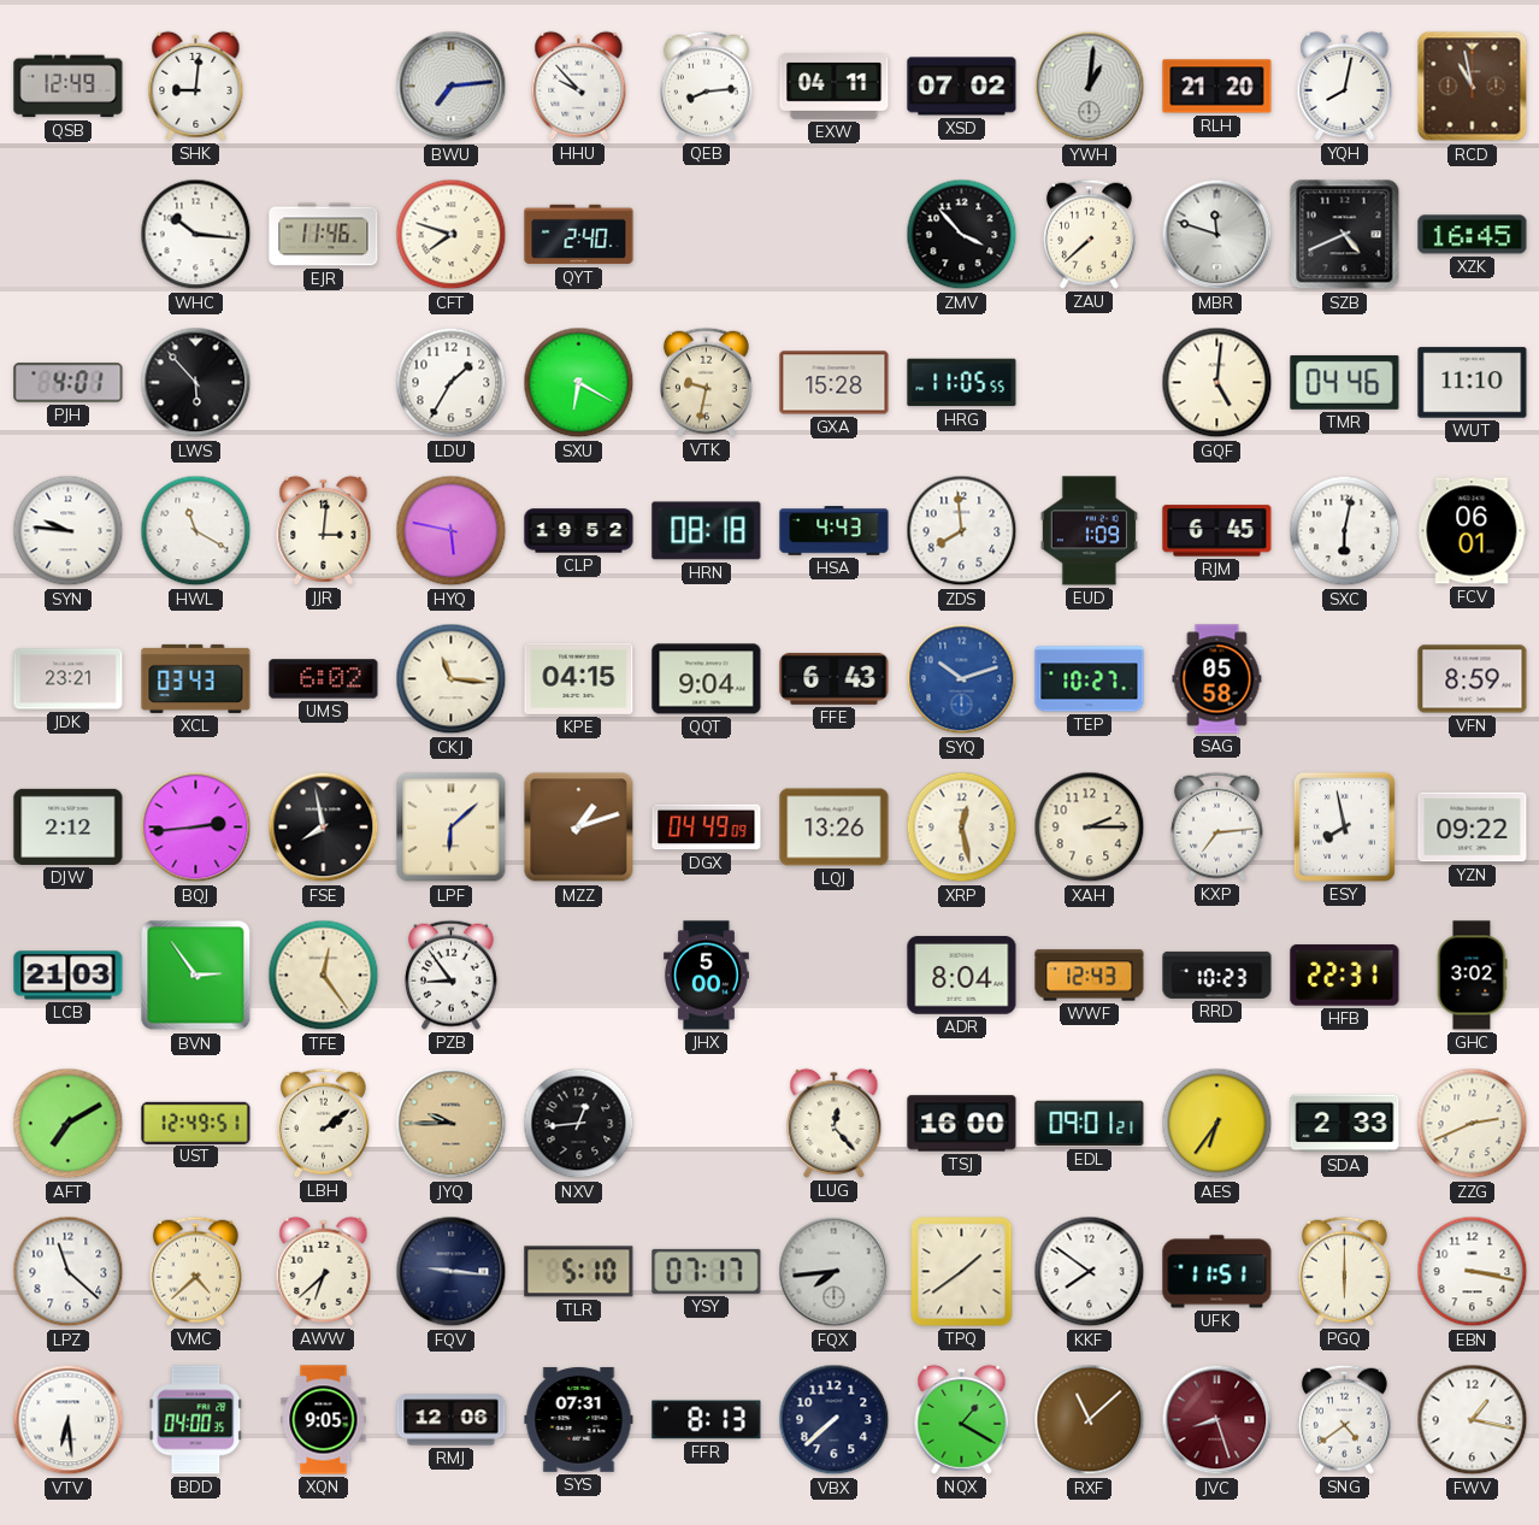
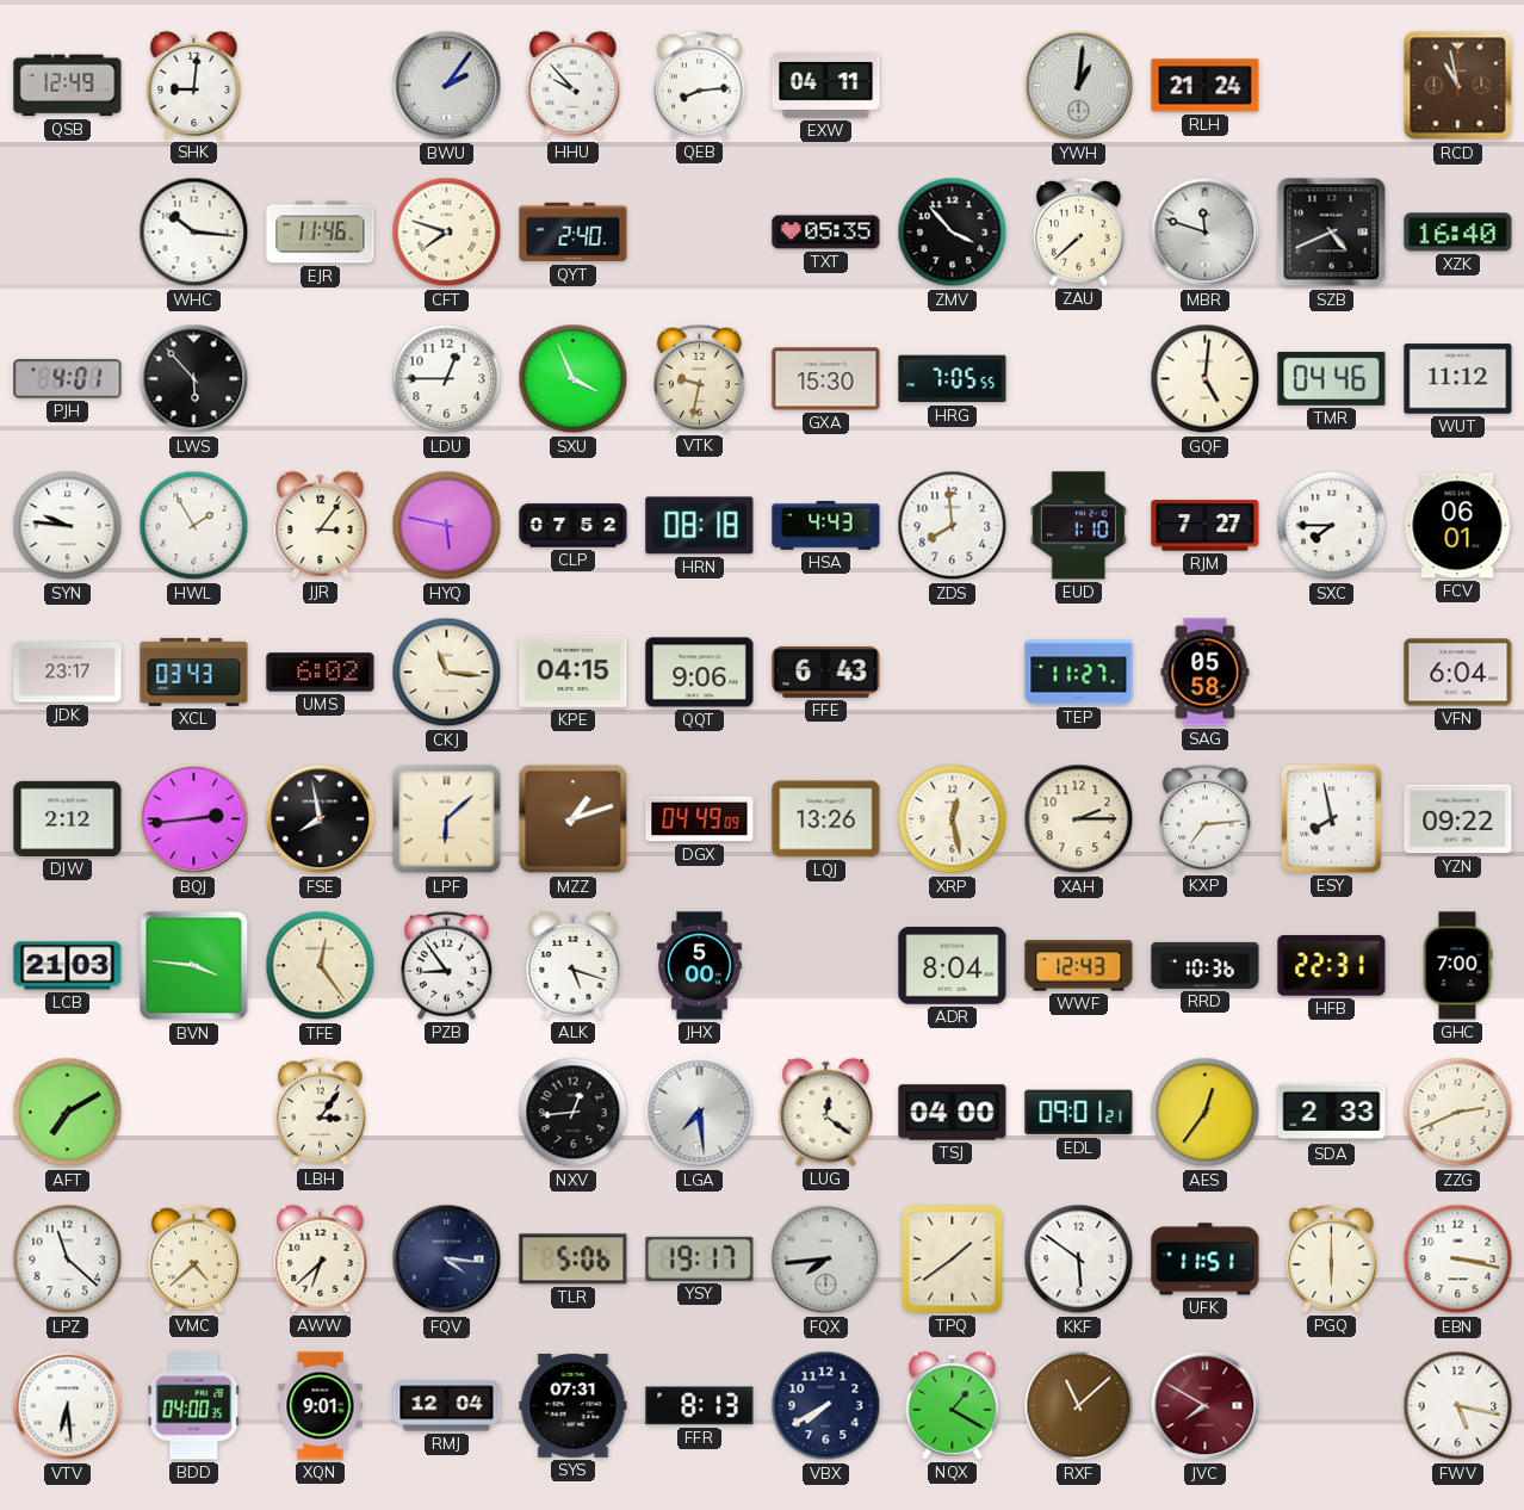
BWU: 7:14 -> 2:06 (447, 86)
XSD: 07:02 -> none (962, 87)
RLH: 21:20 -> 21:24 (1206, 86)
YQH: 8:02 -> none (1345, 86)
TXT: none -> 05:35 (826, 233)
XZK: 16:45 -> 16:40 (1458, 233)
LDU: 1:35 -> 12:45 (447, 379)
SXU: 6:20 -> 3:56 (574, 379)
GXA: 15:28 -> 15:30 (826, 379)
HRG: 11:05 -> 7:05 (953, 379)
WUT: 11:10 -> 11:12 (1458, 379)
HWL: 11:20 -> 1:55 (194, 526)
JJR: 3:01 -> 3:06 (321, 525)
CLP: 19:52 -> 07:52 (574, 526)
EUD: 1:09 -> 1:10 (1078, 526)
RJM: 6:45 -> 7:27 (1206, 526)
SXC: 6:02 -> 7:45 (1332, 526)
JDK: 23:21 -> 23:17 (68, 673)
QQT: 9:04 -> 9:06 (700, 673)
SYQ: 10:12 -> none (962, 679)
TEP: 10:27 -> 11:27 (1079, 673)
VFN: 8:59 -> 6:04 (1458, 673)
BVN: 2:54 -> 3:46 (194, 966)
ALK: none -> 5:18 (574, 965)
RRD: 10:23 -> 10:36 (1206, 965)
GHC: 3:02 -> 7:00 (1457, 966)
UST: 12:49 -> none (196, 1123)
LBH: 2:09 -> 3:06 (320, 1112)
JYQ: 9:45 -> none (452, 1124)
LGA: none -> 7:29 (700, 1113)
LUG: 12:23 -> 12:21 (826, 1112)
TSJ: 16:00 -> 04:00 (953, 1113)
AES: 6:36 -> 12:36 (1206, 1113)
FQV: 9:16 -> 4:16 (447, 1260)
TLR: 5:10 -> 5:06 (574, 1260)
YSY: 07:17 -> 19:17 (700, 1258)
KKF: 7:51 -> 5:51 (1079, 1260)
XQN: 9:05 -> 9:01 (321, 1406)
RMJ: 12:06 -> 12:04 (447, 1406)
VBX: 7:38 -> 7:40 (826, 1406)
JVC: 8:27 -> 7:50 (1206, 1406)
SNG: 4:39 -> none (1344, 1419)
FWV: 1:17 -> 5:17 (1458, 1406)
